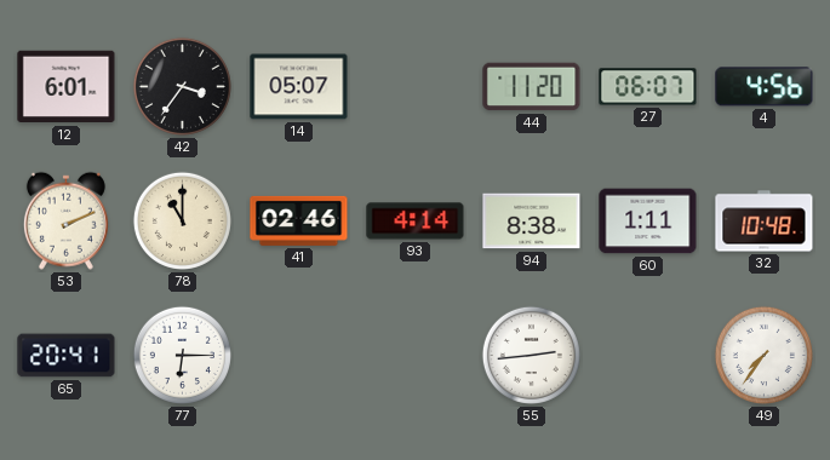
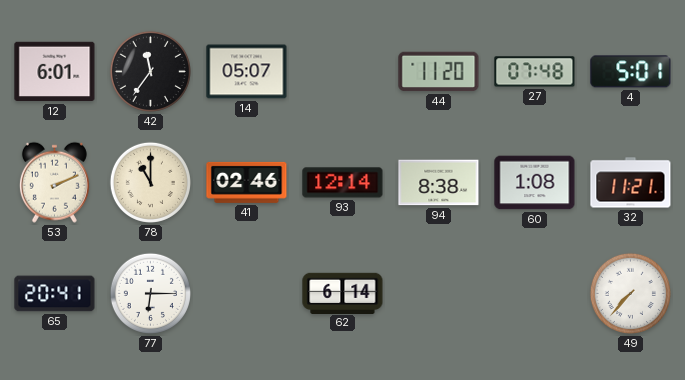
42: 3:36 -> 11:36 (150, 71)
27: 06:07 -> 07:48 (535, 72)
4: 4:56 -> 5:01 (631, 72)
93: 4:14 -> 12:14 (343, 183)
60: 1:11 -> 1:08 (535, 183)
32: 10:48 -> 11:21 (631, 183)
62: none -> 6:14 (343, 293)
55: 2:44 -> none (531, 355)
49: 7:36 -> 7:37 (630, 293)
